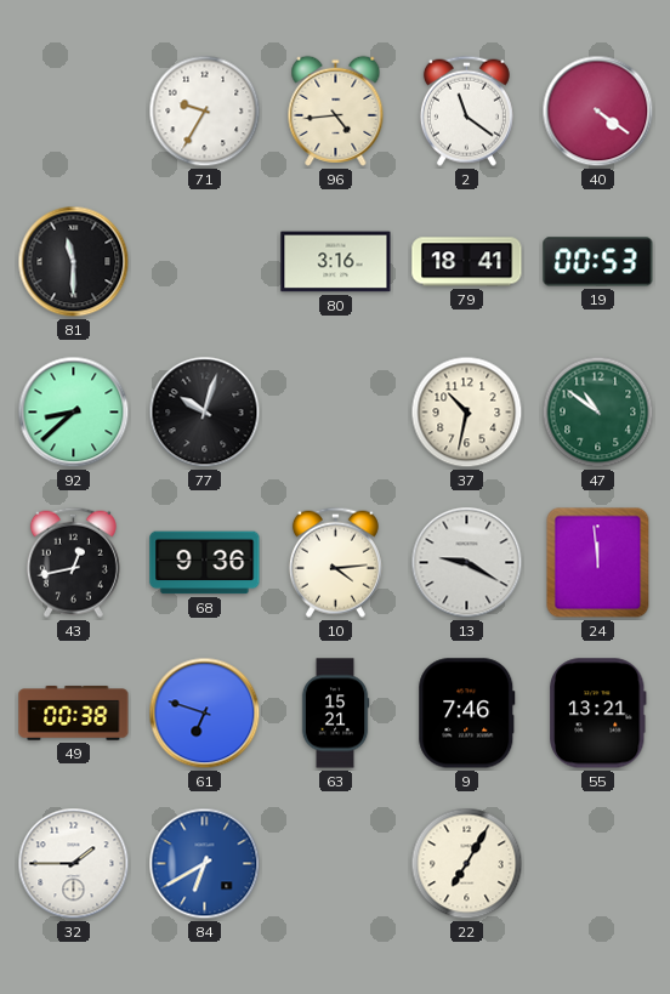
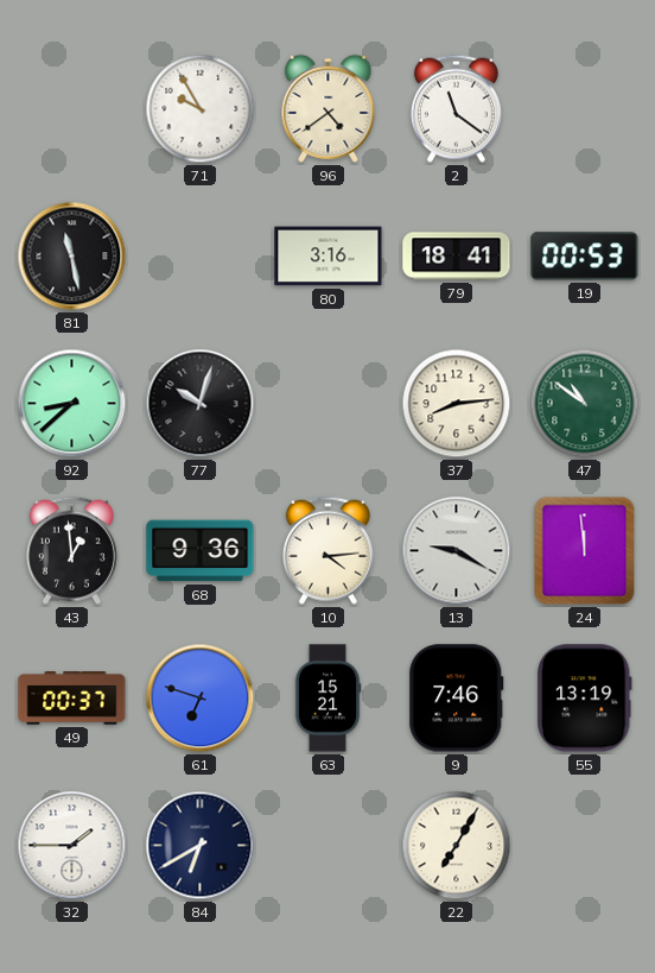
71: 9:35 -> 9:55 (201, 109)
96: 4:44 -> 4:39 (329, 108)
40: 4:21 -> none (598, 112)
81: 11:30 -> 11:28 (72, 257)
37: 10:32 -> 8:14 (457, 404)
43: 12:43 -> 12:59 (71, 550)
49: 00:38 -> 00:37 (72, 699)
55: 13:21 -> 13:19 (584, 699)
84 dial: blue -> navy (201, 846)
